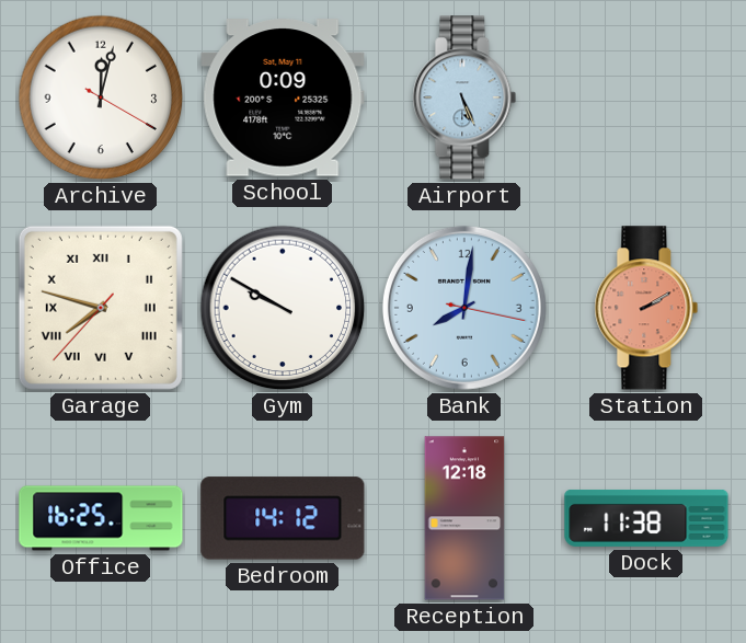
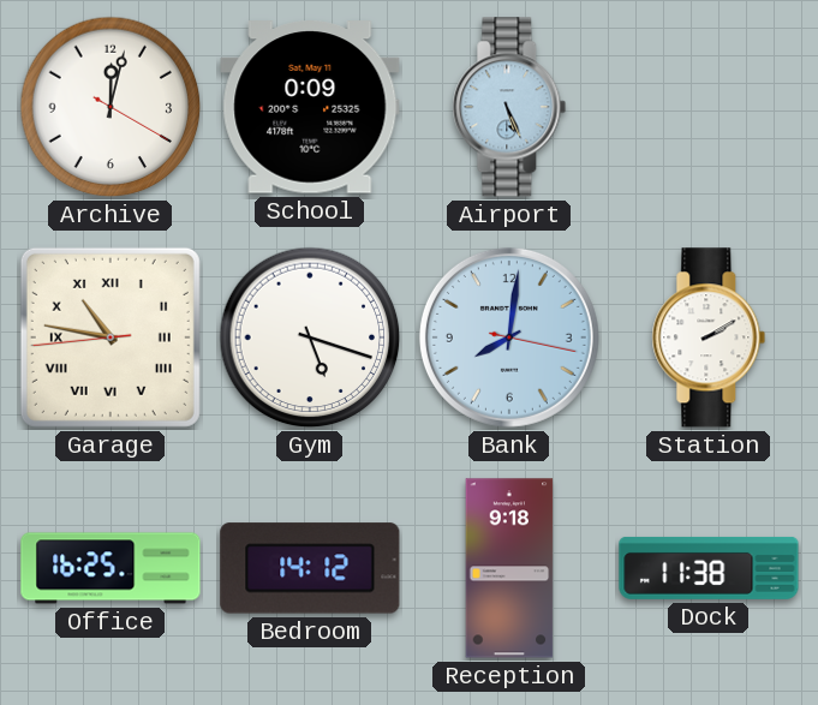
Garage: 7:47 -> 10:46 (111, 337)
Gym: 9:50 -> 5:18 (310, 337)
Station dial: salmon -> white (709, 337)
Reception: 12:18 -> 9:18 (509, 568)
